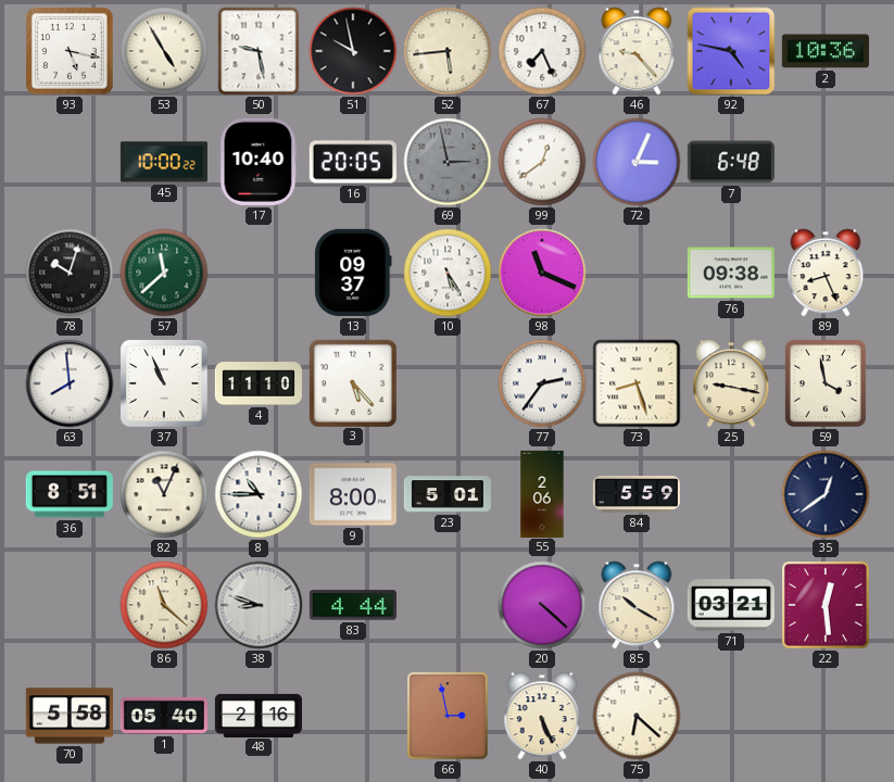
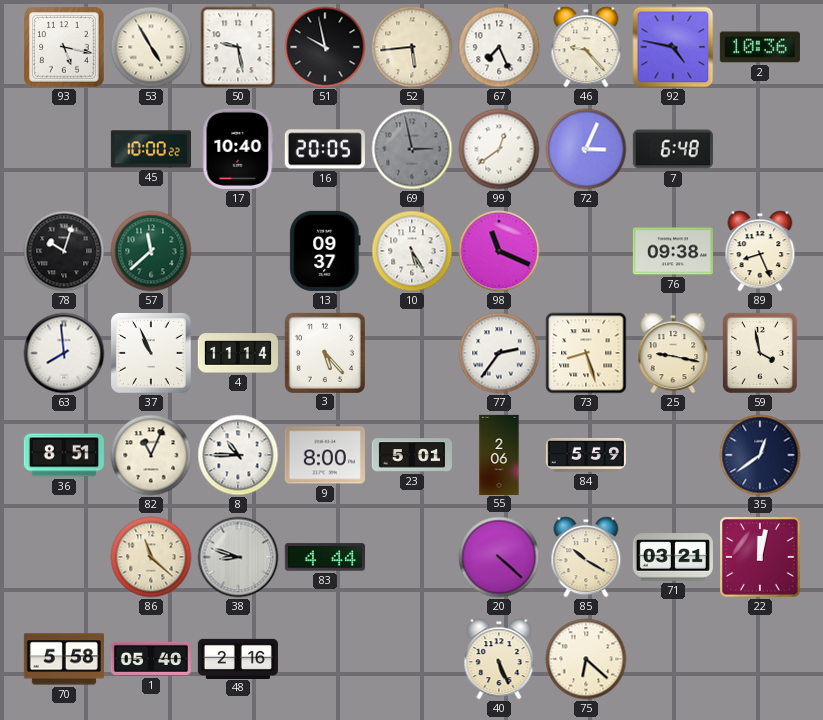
4: 11:10 -> 11:14 (238, 353)
22: 12:29 -> 12:02 (760, 557)
66: 2:58 -> none (448, 716)
